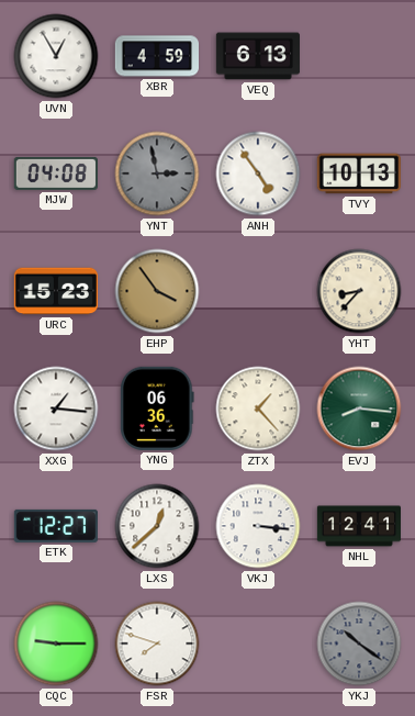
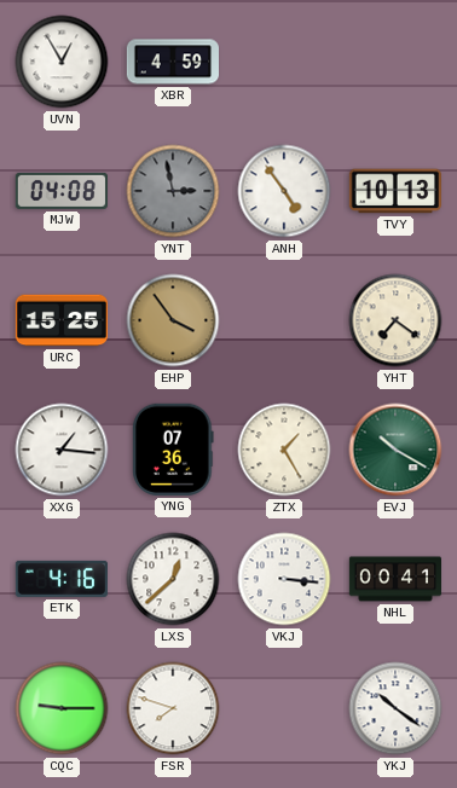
VEQ: 6:13 -> none (257, 56)
URC: 15:23 -> 15:25 (60, 320)
YHT: 8:37 -> 7:21 (395, 320)
YNG: 06:36 -> 07:36 (173, 450)
ZTX: 1:23 -> 1:25 (284, 450)
EVJ: 8:16 -> 10:20 (395, 450)
ETK: 12:27 -> 4:16 (62, 579)
NHL: 12:41 -> 00:41 (394, 579)
YKJ dial: grey -> white (395, 708)
